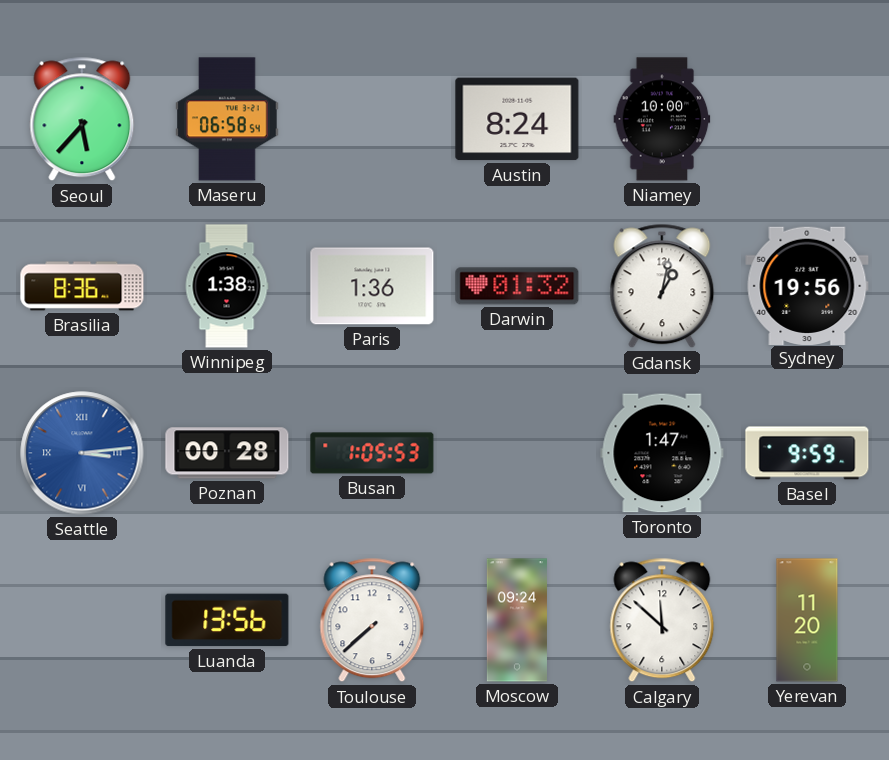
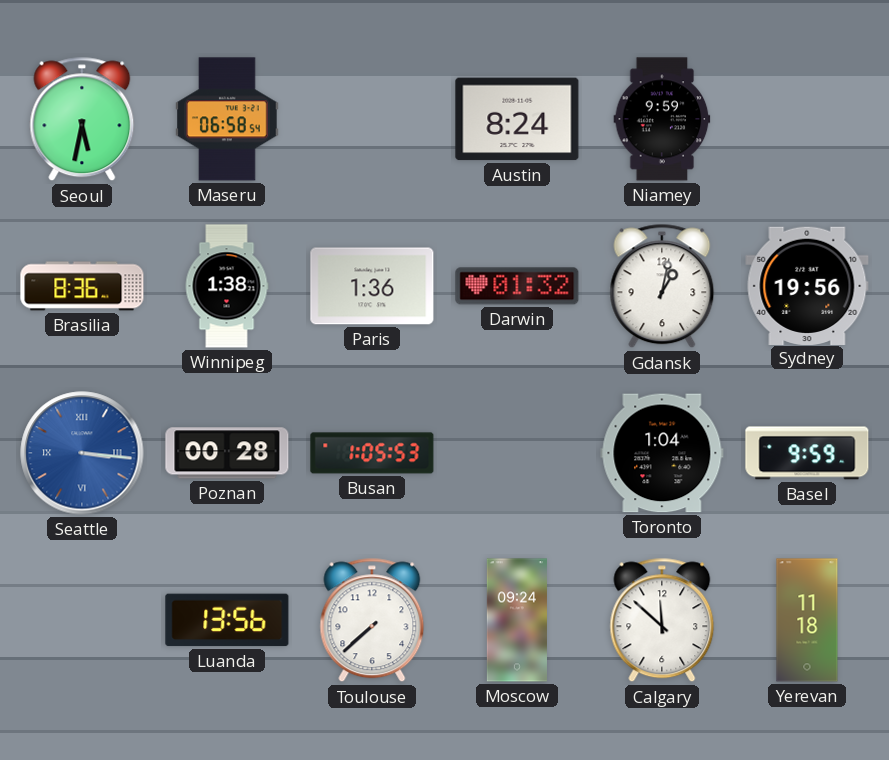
Seoul: 5:37 -> 5:32 (82, 119)
Niamey: 10:00 -> 9:59 (662, 119)
Seattle: 3:14 -> 3:16 (82, 453)
Toronto: 1:47 -> 1:04 (662, 453)
Yerevan: 11:20 -> 11:18 (807, 620)
